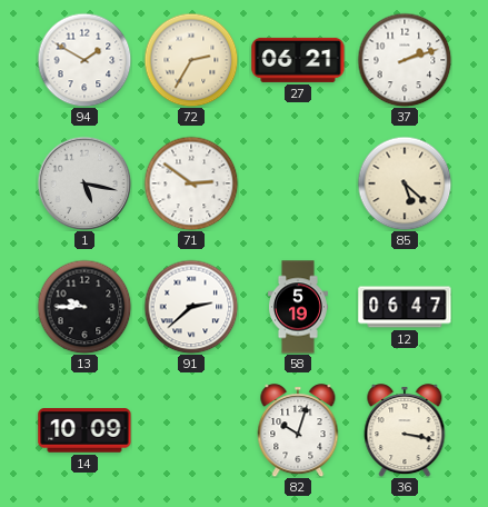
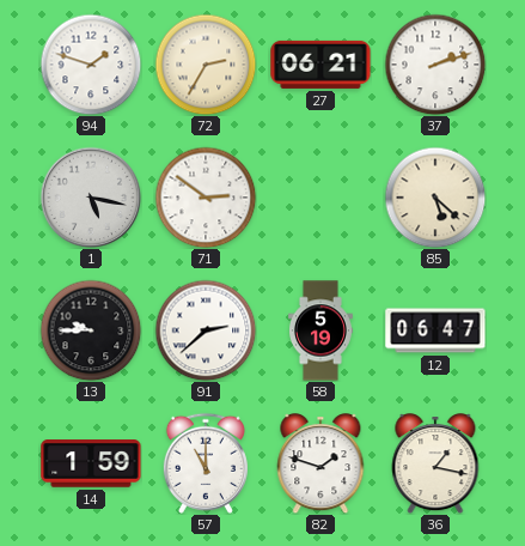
94: 1:50 -> 1:48 (91, 65)
14: 10:09 -> 1:59 (91, 463)
57: none -> 11:00 (206, 463)
82: 10:03 -> 1:48 (321, 463)
36: 3:17 -> 1:17 (435, 463)
